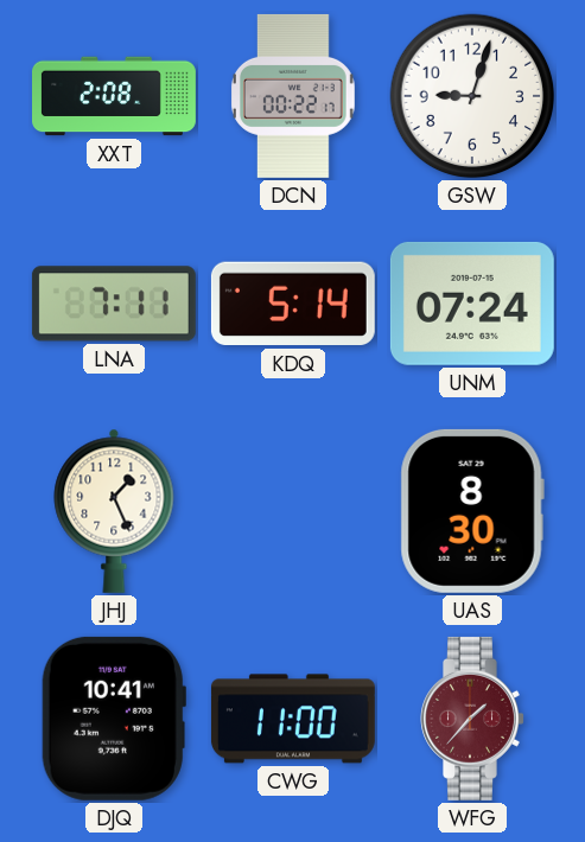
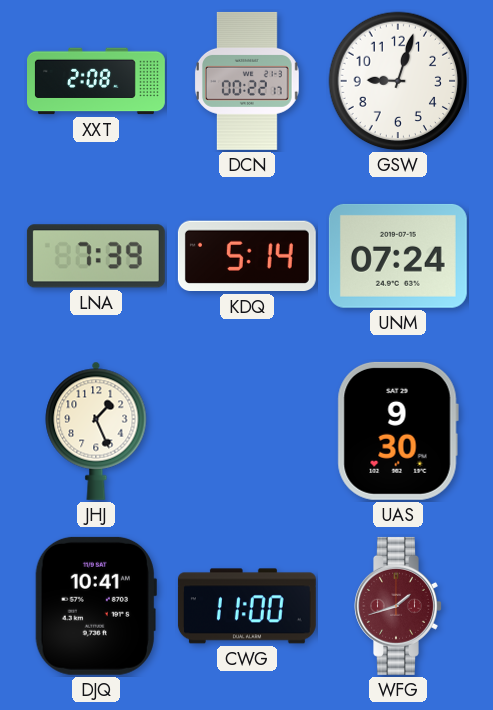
LNA: 7:11 -> 7:39 (96, 256)
UAS: 8:30 -> 9:30 (398, 431)
WFG: 1:37 -> 1:42 (398, 606)
